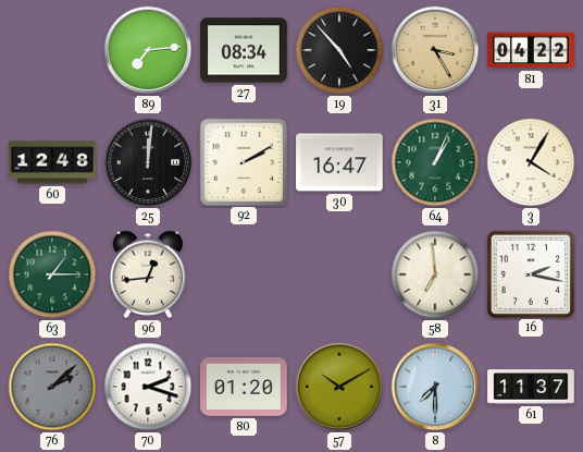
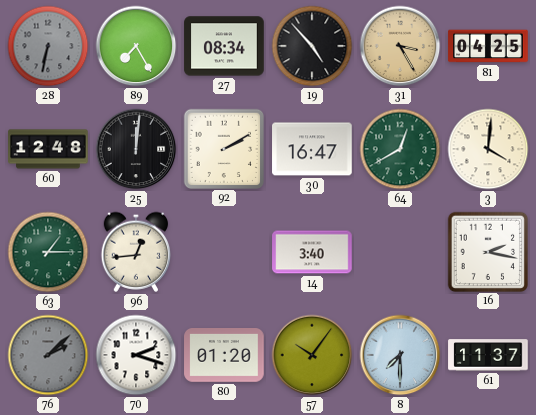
28: none -> 6:32 (48, 46)
89: 7:14 -> 7:25 (136, 46)
81: 04:22 -> 04:25 (488, 46)
64: 1:04 -> 12:40 (400, 149)
3: 4:05 -> 4:01 (488, 149)
14: none -> 3:40 (312, 252)
58: 6:59 -> none (435, 274)
57: 10:10 -> 10:06 (312, 355)
